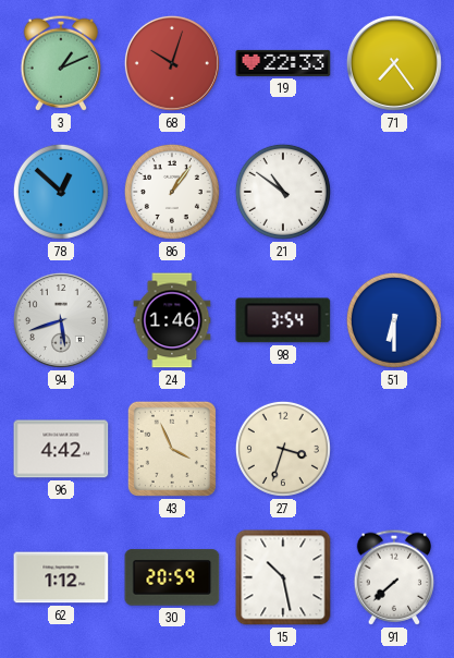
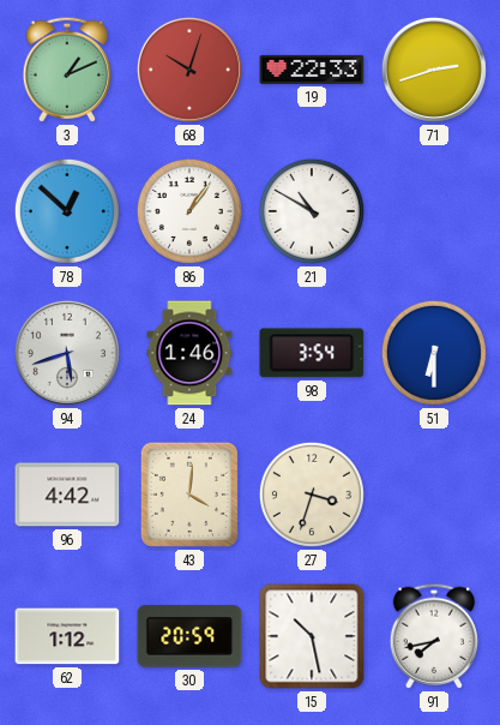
71: 7:24 -> 2:42 (434, 70)
21: 10:51 -> 10:50 (312, 211)
43: 3:56 -> 4:01 (189, 495)
91: 7:38 -> 7:43 (433, 636)
